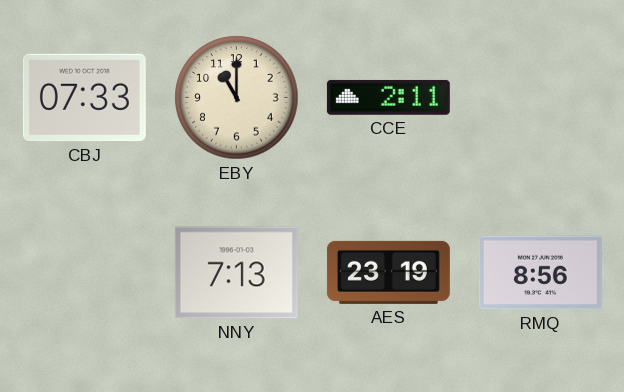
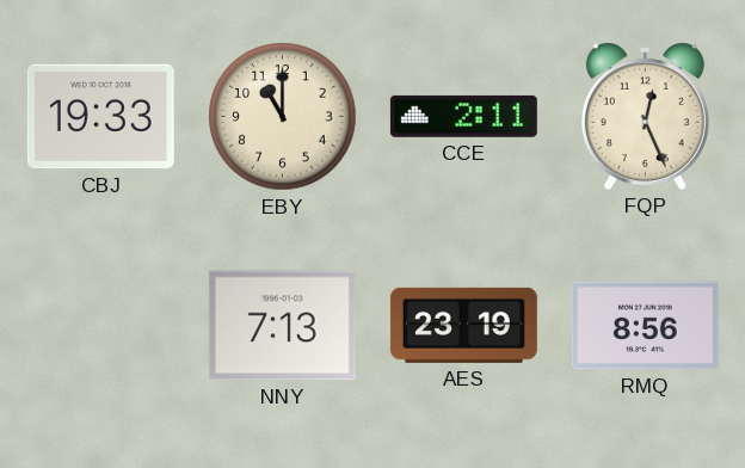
CBJ: 07:33 -> 19:33 (100, 117)
FQP: none -> 12:26 (645, 117)
